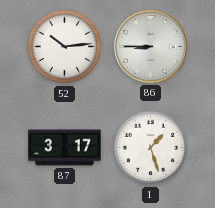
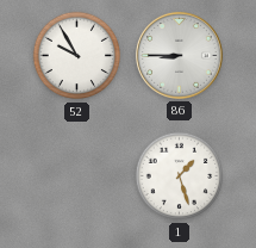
52: 10:14 -> 9:55 (77, 56)
87: 3:17 -> none (65, 148)
